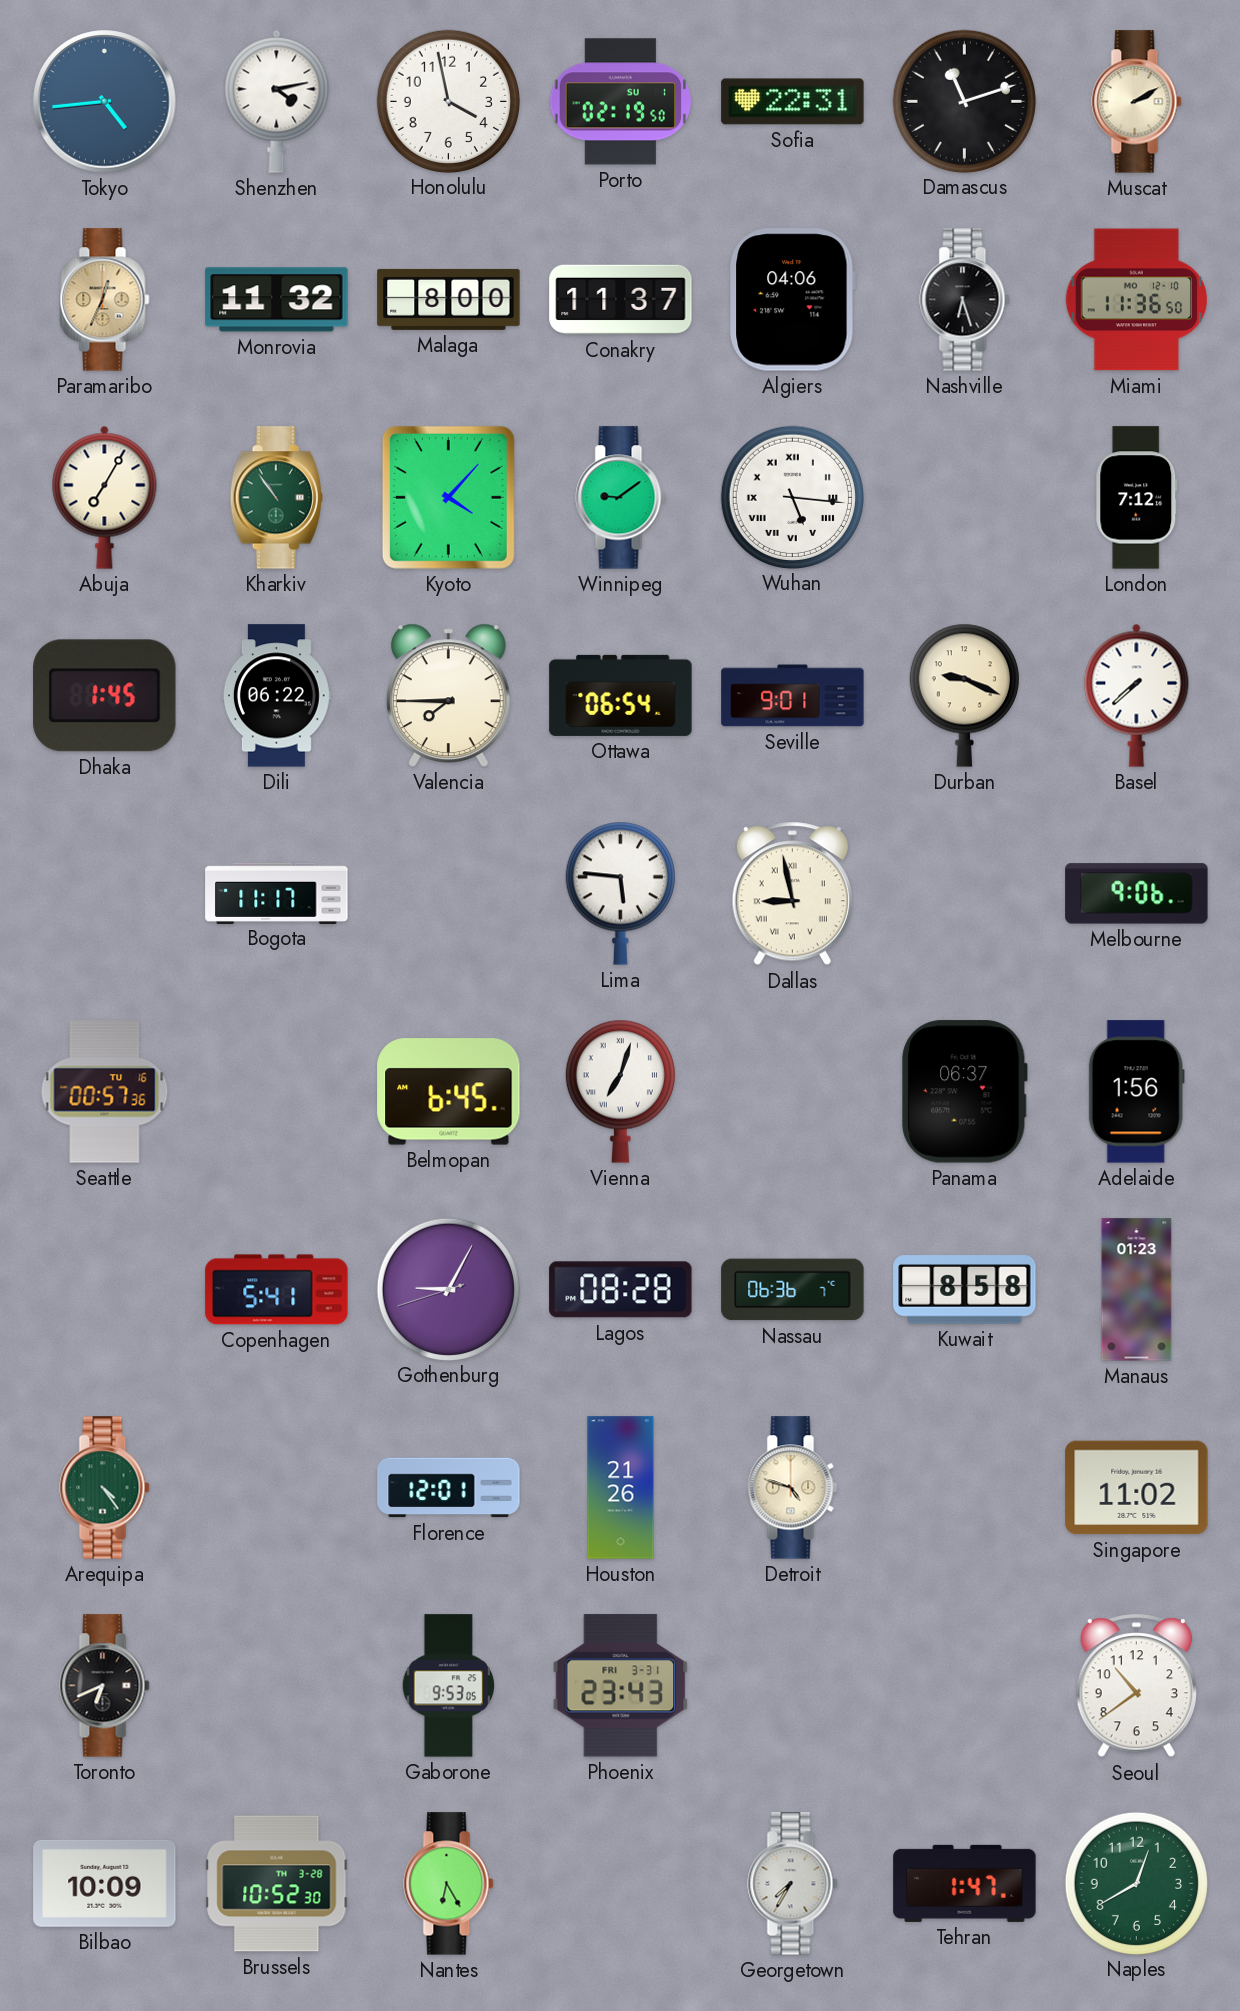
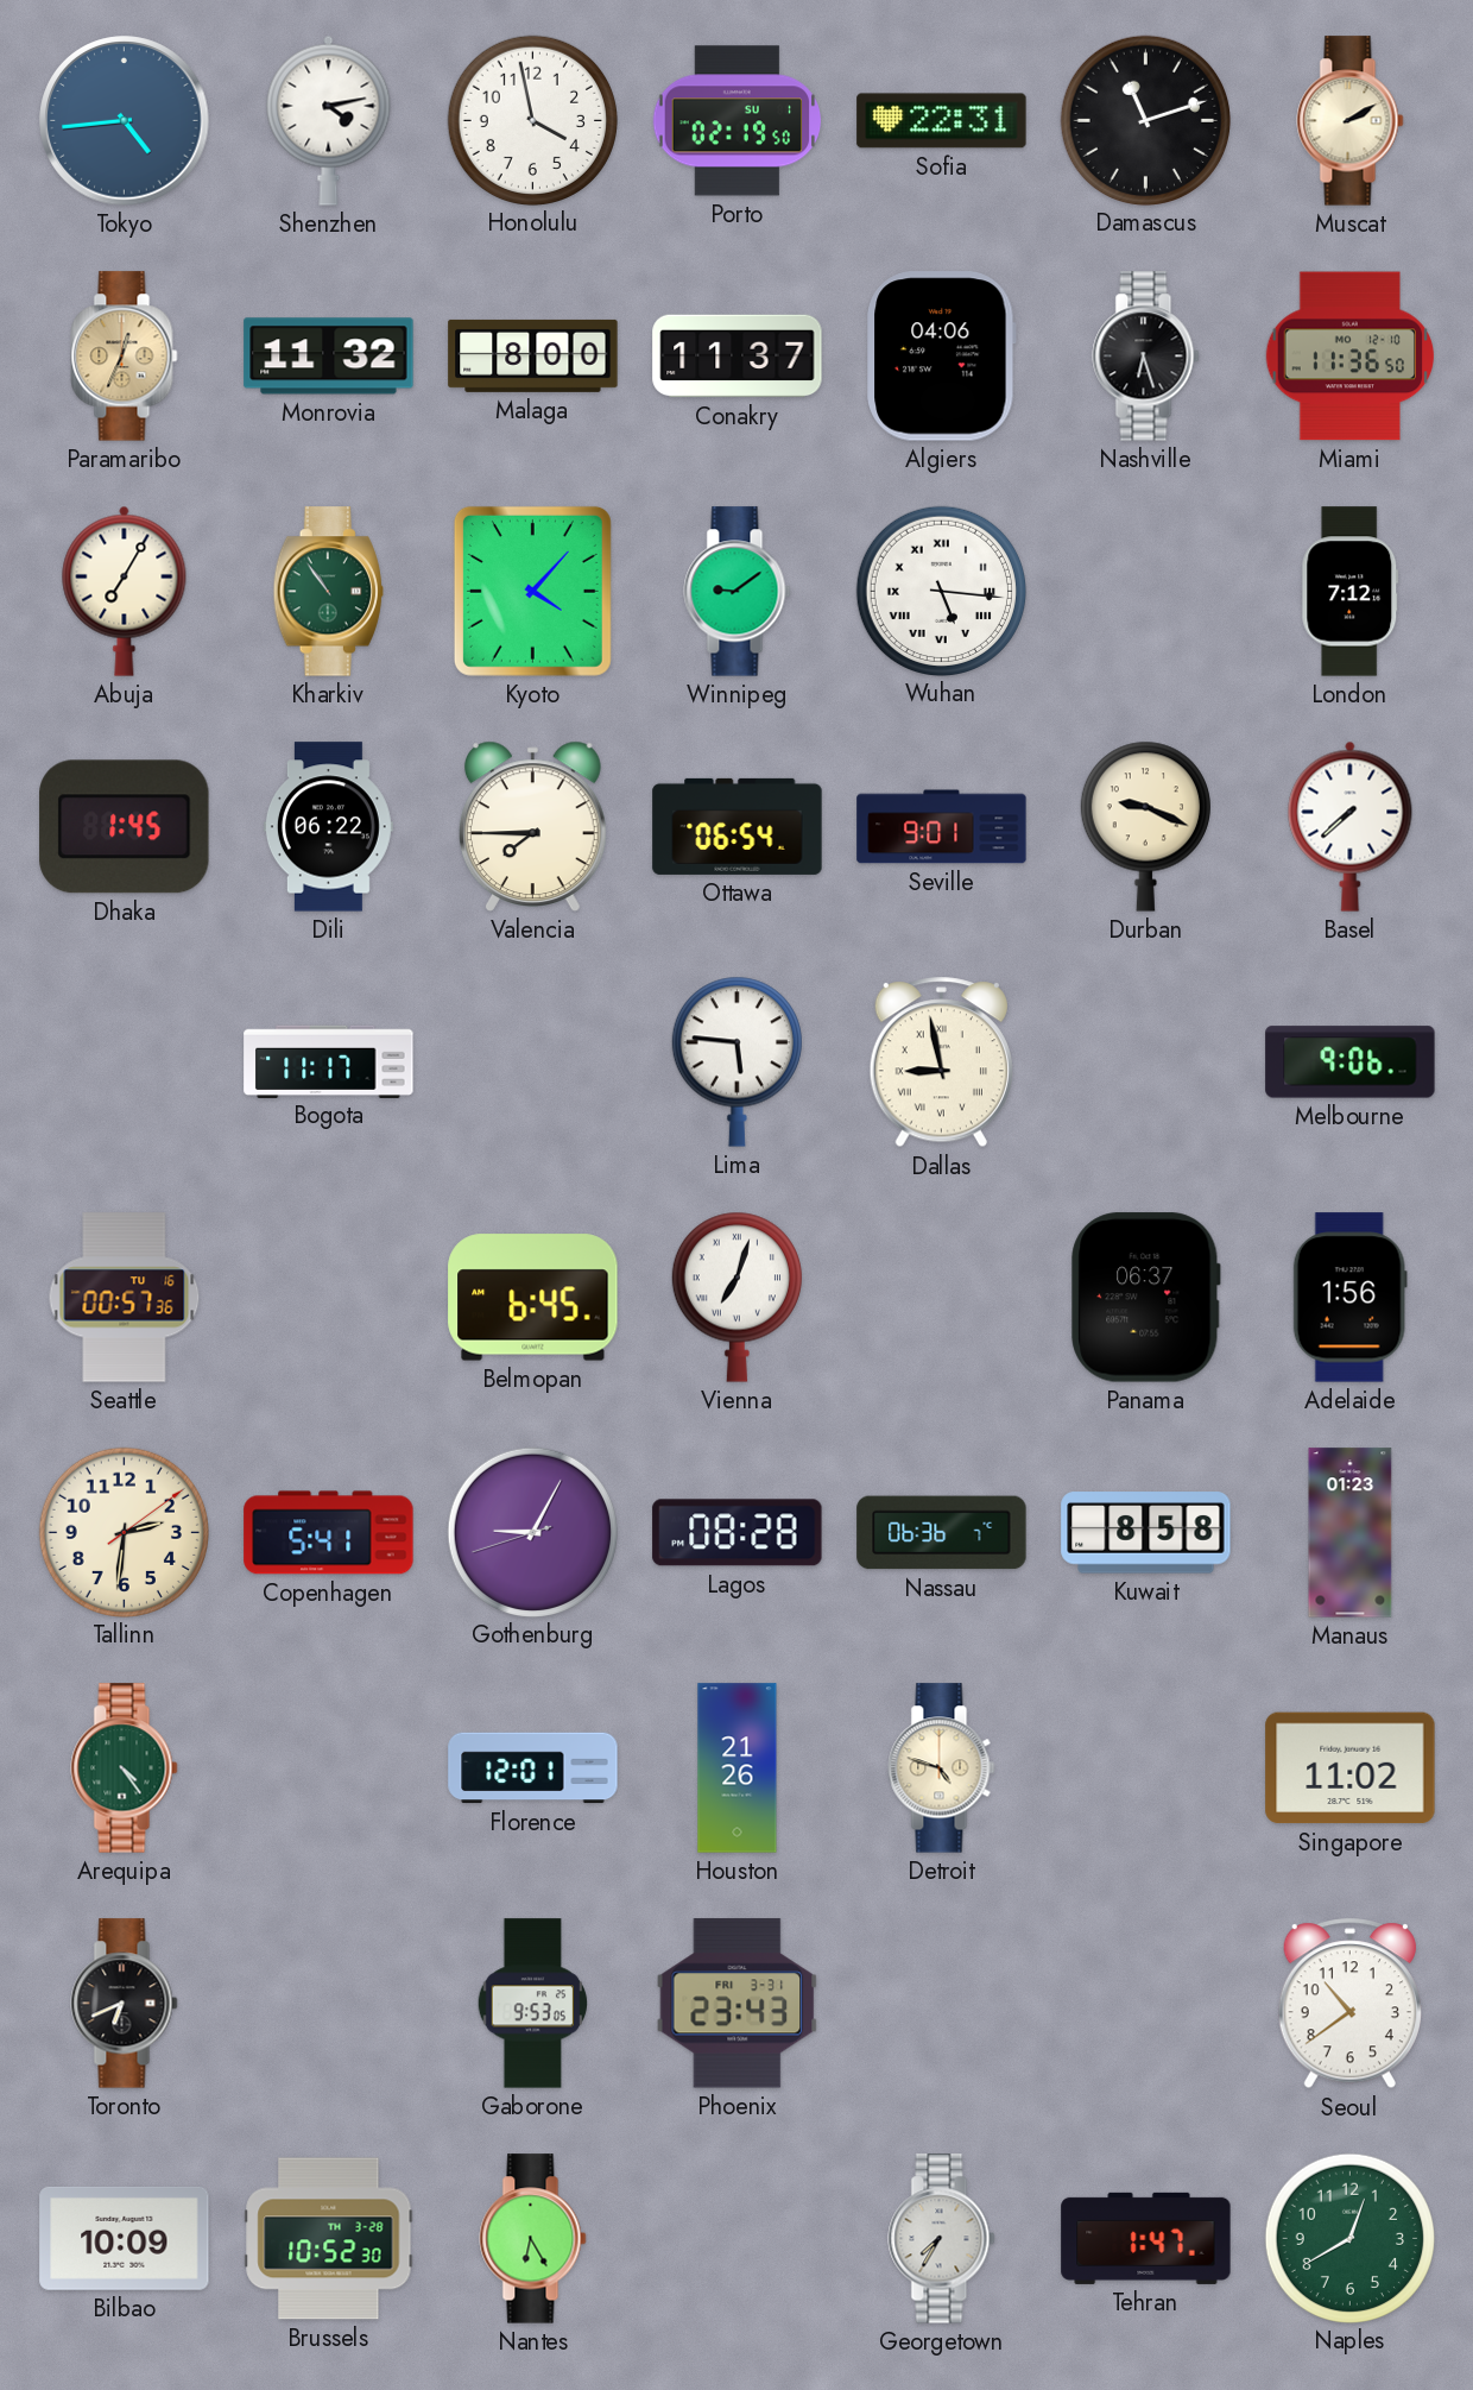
Tallinn: none -> 2:31 (124, 1532)
